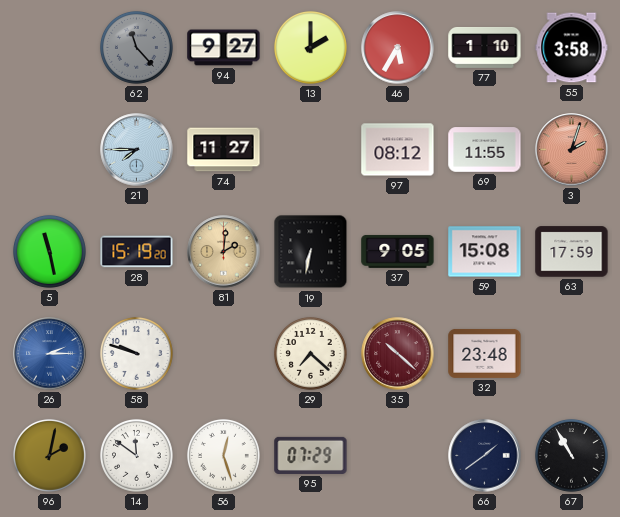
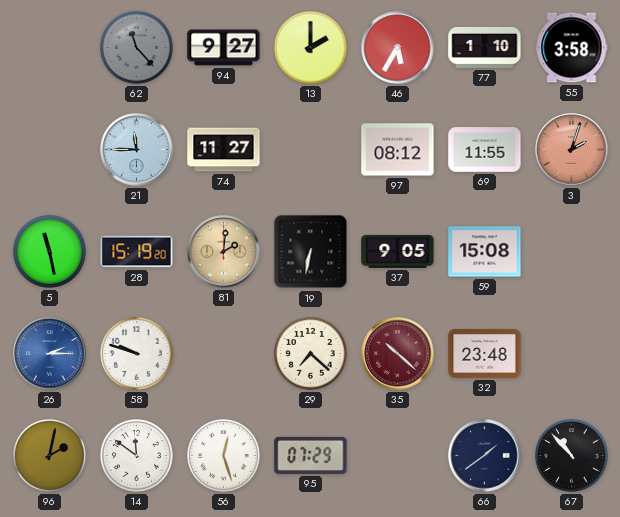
21: 7:45 -> 11:45 (137, 150)
63: 17:59 -> none (572, 252)
67: 10:55 -> 10:53 (571, 455)
